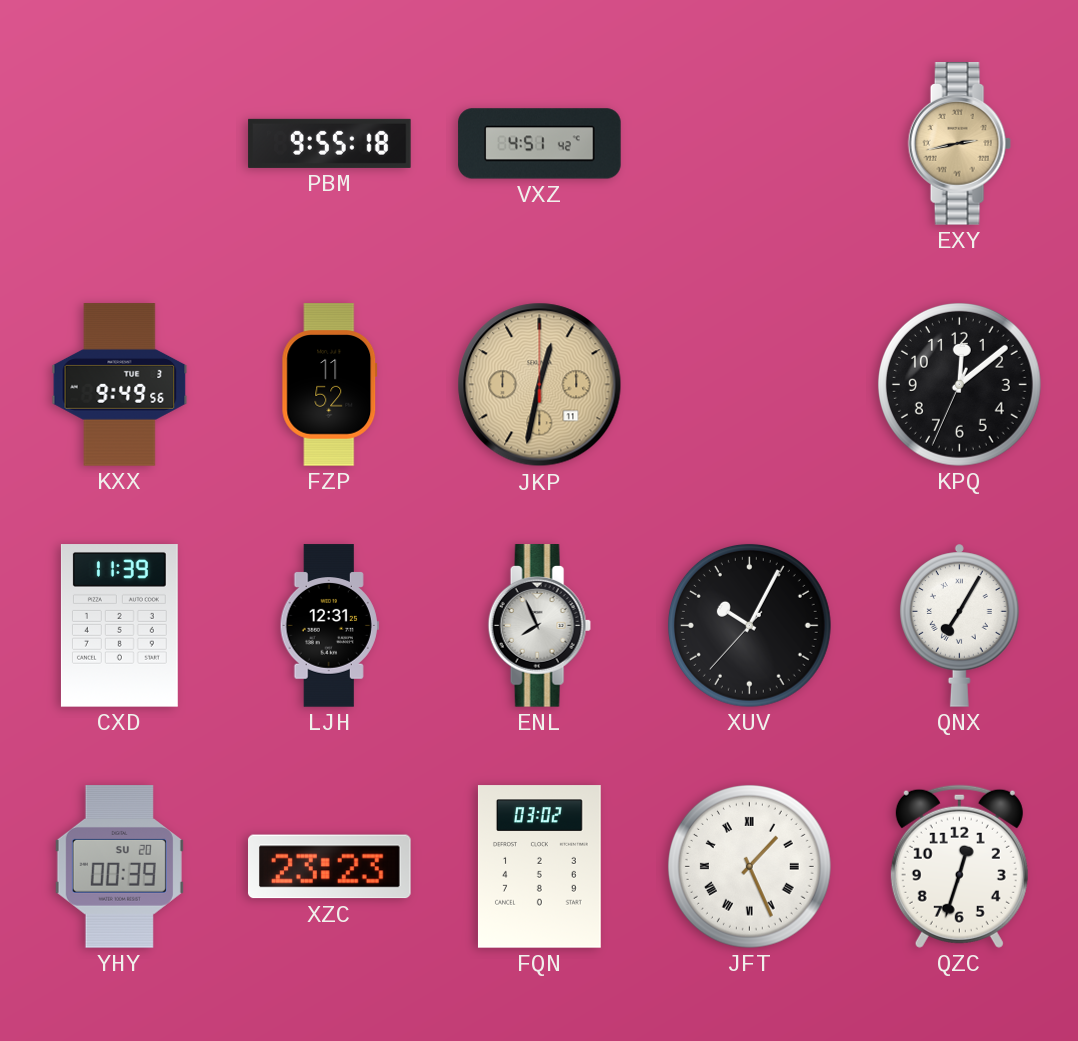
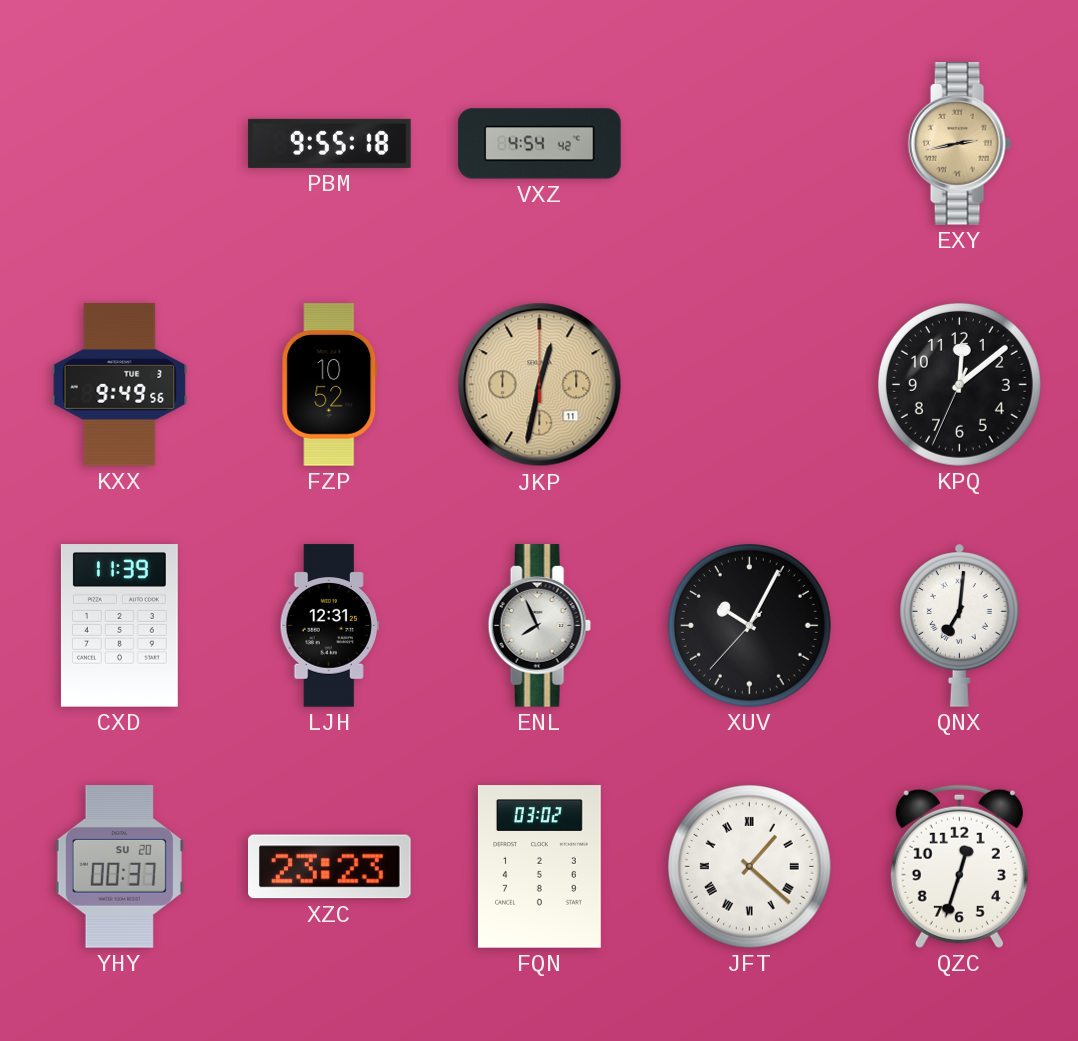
VXZ: 4:51 -> 4:54 (540, 144)
FZP: 11:52 -> 10:52 (330, 385)
QNX: 7:05 -> 7:01 (960, 625)
YHY: 00:39 -> 00:37 (119, 867)
JFT: 1:26 -> 1:22 (749, 866)
